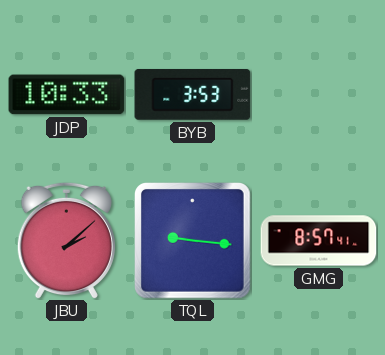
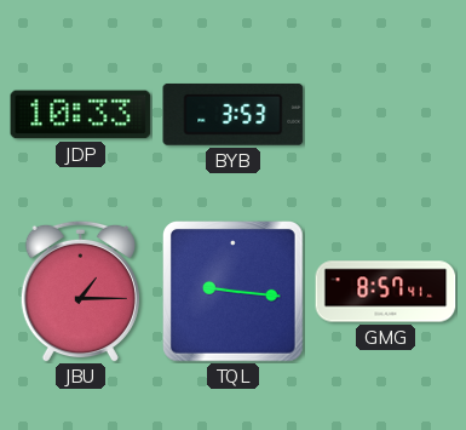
JBU: 2:08 -> 1:15 (80, 291)
